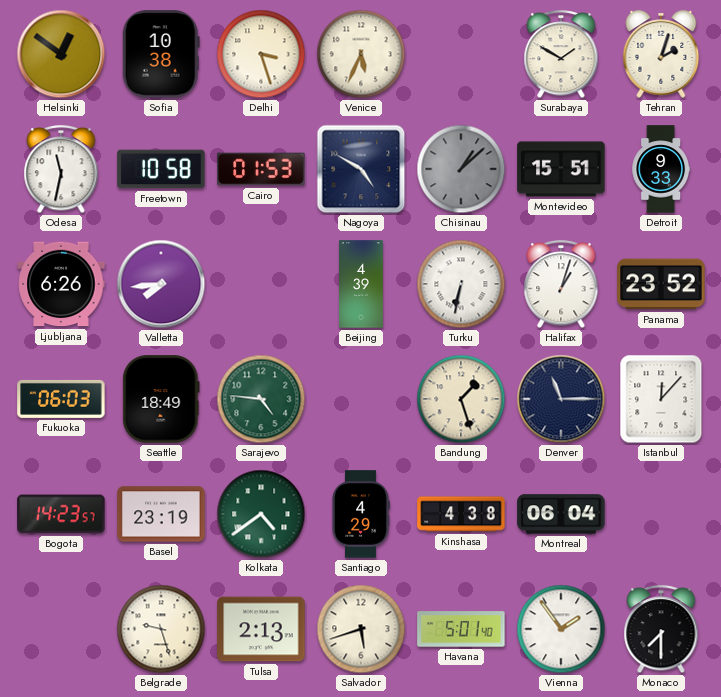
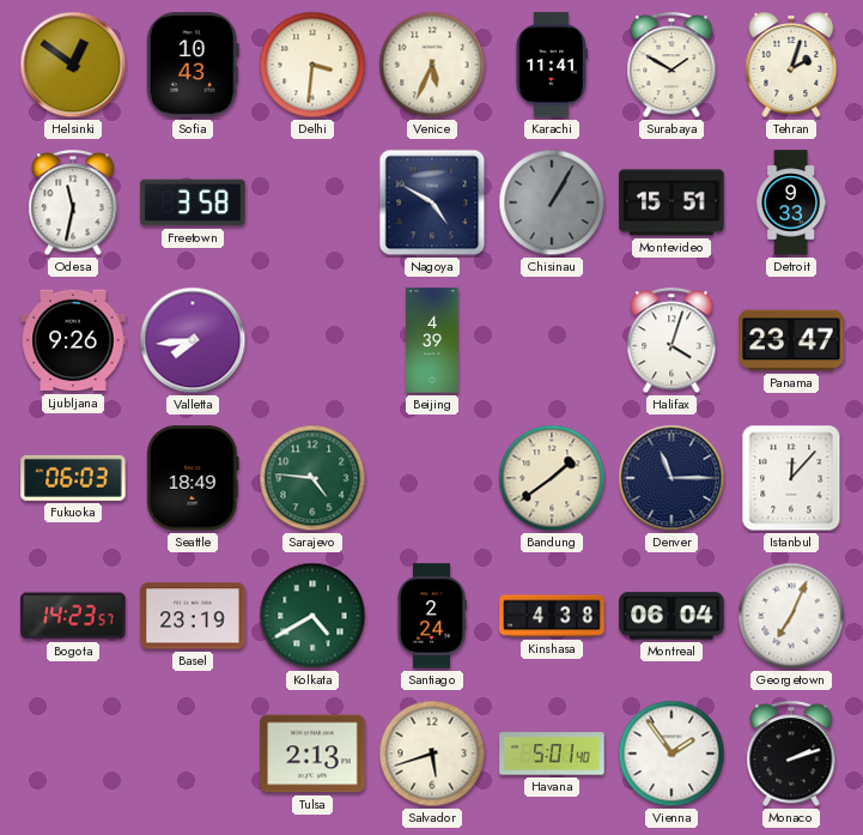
Sofia: 10:38 -> 10:43 (193, 65)
Delhi: 3:27 -> 3:31 (312, 65)
Karachi: none -> 11:41 (551, 65)
Freetown: 10:58 -> 3:58 (193, 202)
Cairo: 01:53 -> none (261, 169)
Chisinau: 1:08 -> 1:05 (552, 202)
Ljubljana: 6:26 -> 9:26 (73, 340)
Turku: 6:32 -> none (461, 284)
Halifax: 1:03 -> 4:03 (671, 341)
Panama: 23:52 -> 23:47 (791, 340)
Bandung: 1:27 -> 1:39 (552, 478)
Kolkata: 4:39 -> 4:40 (312, 616)
Santiago: 4:29 -> 2:24 (432, 616)
Georgetown: none -> 7:04 (791, 616)
Belgrade: 9:27 -> none (161, 629)
Monaco: 7:30 -> 2:12 (791, 755)
